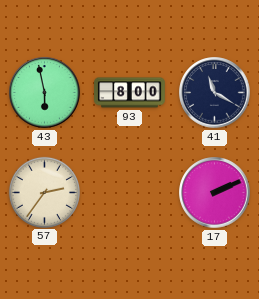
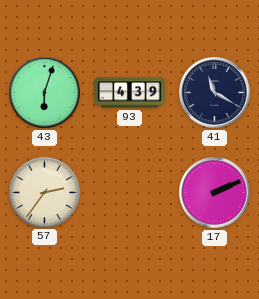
43: 5:58 -> 6:03 (45, 93)
93: 8:00 -> 4:39 (130, 93)
